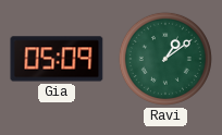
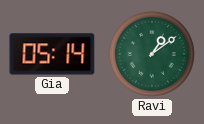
Gia: 05:09 -> 05:14 (52, 54)
